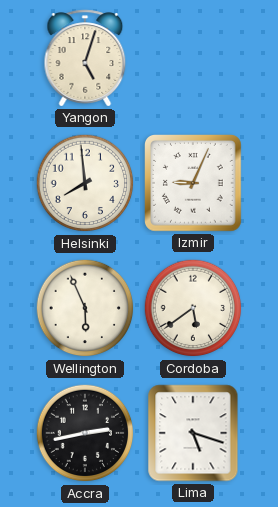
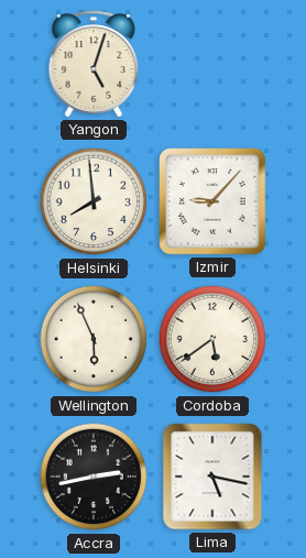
Izmir: 9:04 -> 9:07 (214, 203)
Lima: 5:18 -> 5:17 (212, 477)
